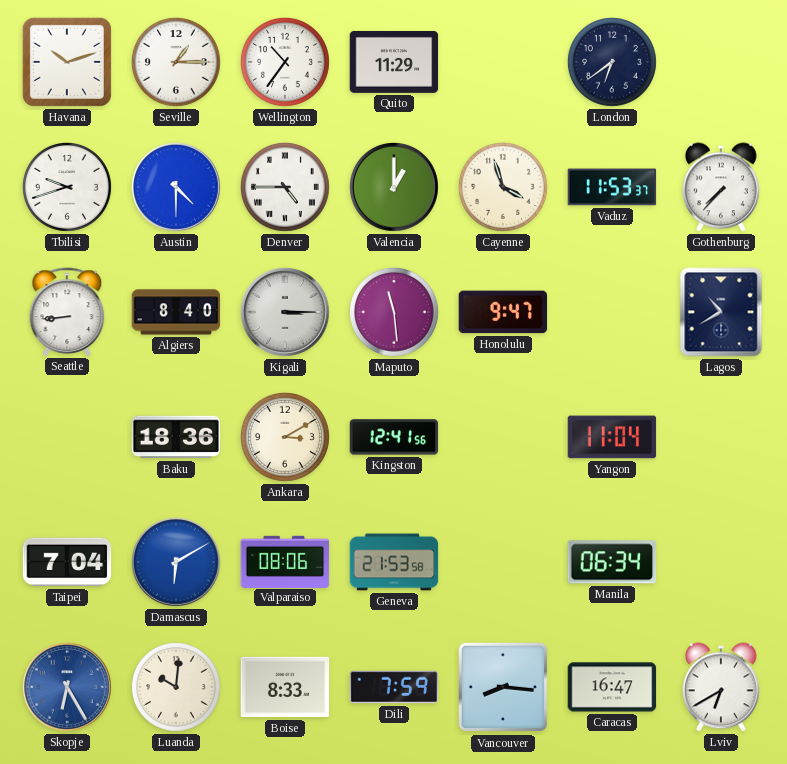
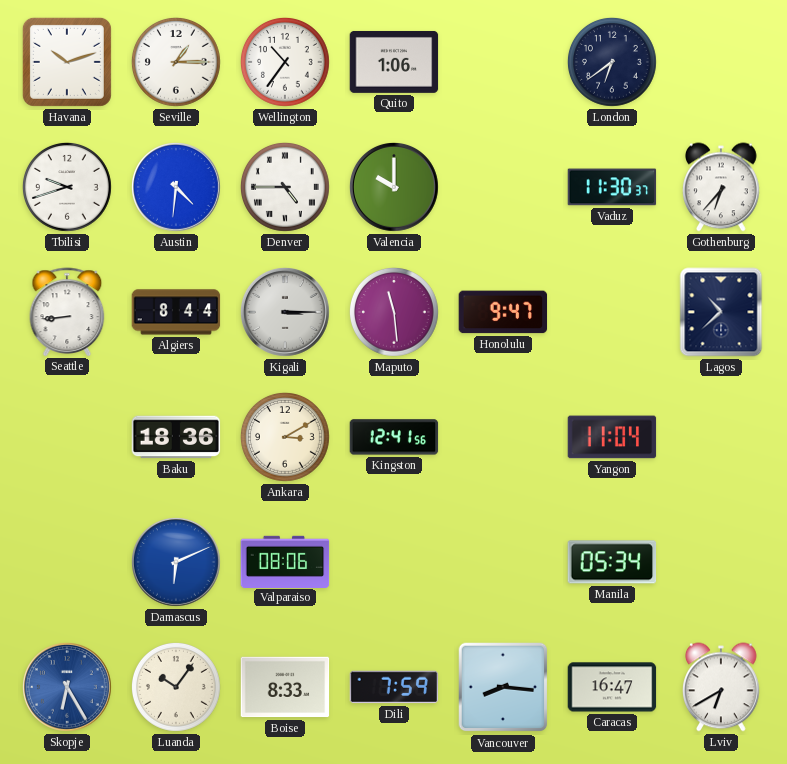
Quito: 11:29 -> 1:06 (394, 62)
Austin: 4:30 -> 4:31 (177, 188)
Valencia: 1:00 -> 10:00 (395, 188)
Cayenne: 3:57 -> none (504, 188)
Vaduz: 11:53 -> 11:30 (612, 187)
Gothenburg: 7:37 -> 6:37 (722, 187)
Algiers: 8:40 -> 8:44 (176, 312)
Lagos: 10:40 -> 10:38 (721, 312)
Taipei: 7:04 -> none (67, 562)
Damascus: 6:10 -> 6:11 (177, 563)
Geneva: 21:53 -> none (394, 562)
Manila: 06:34 -> 05:34 (612, 562)
Luanda: 10:01 -> 10:06 (177, 688)
